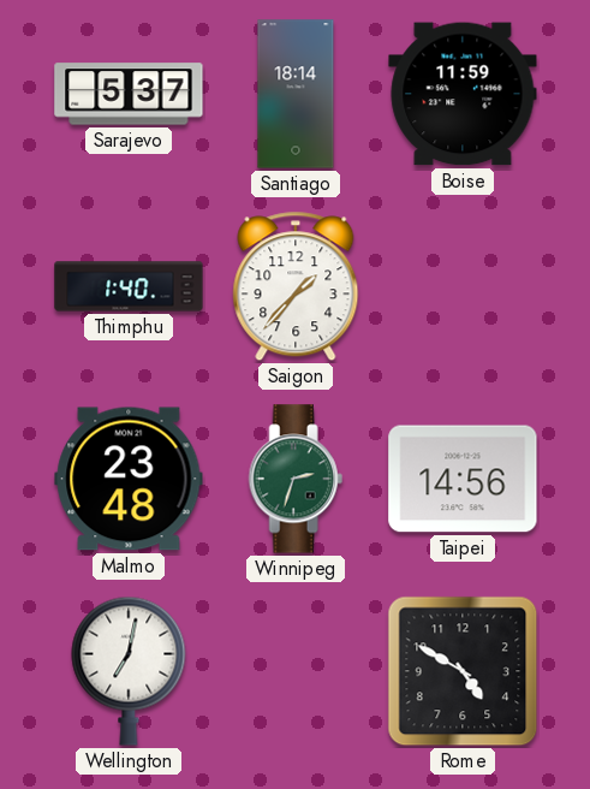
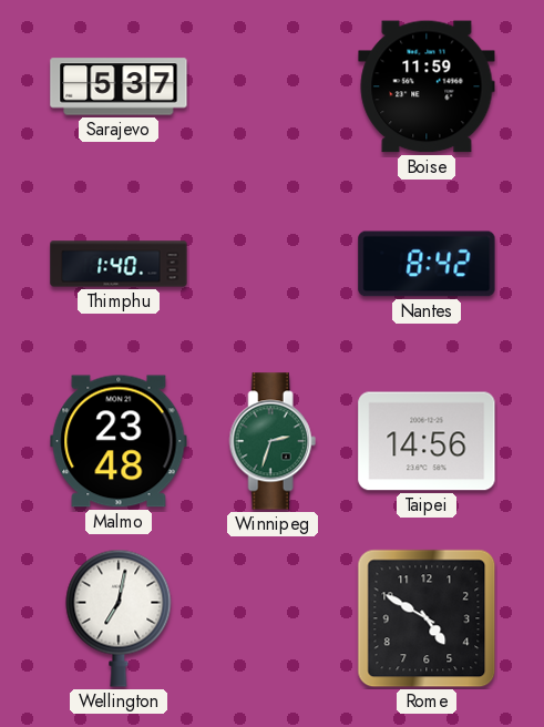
Santiago: 18:14 -> none (296, 94)
Saigon: 1:37 -> none (296, 286)
Nantes: none -> 8:42 (427, 264)
